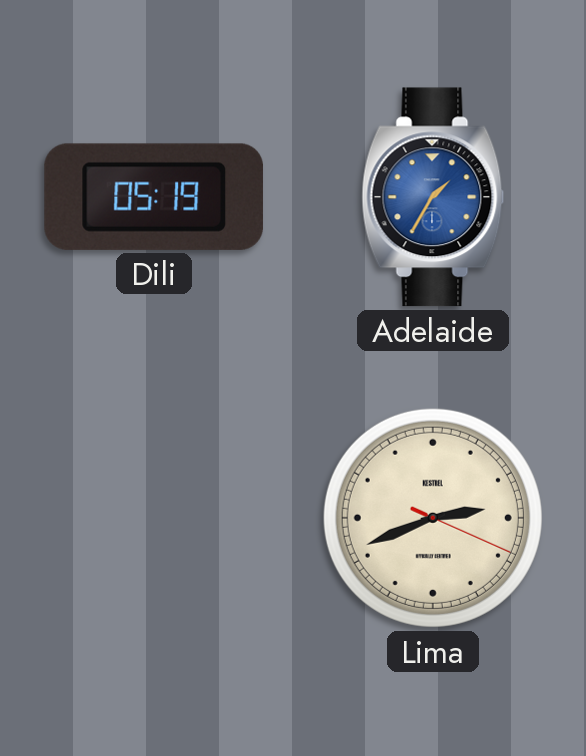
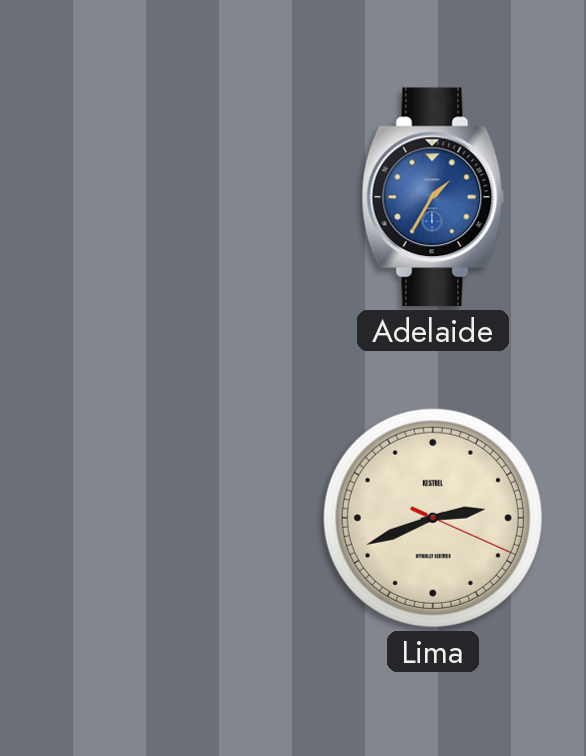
Dili: 05:19 -> none (154, 197)
